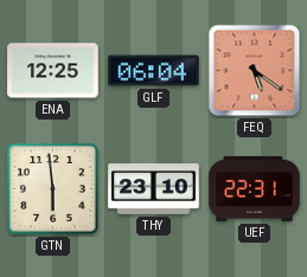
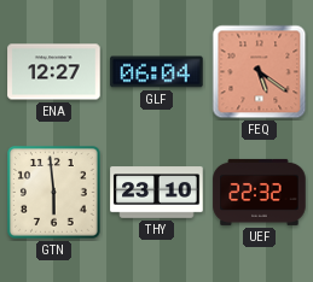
ENA: 12:25 -> 12:27 (54, 72)
UEF: 22:31 -> 22:32 (260, 192)
